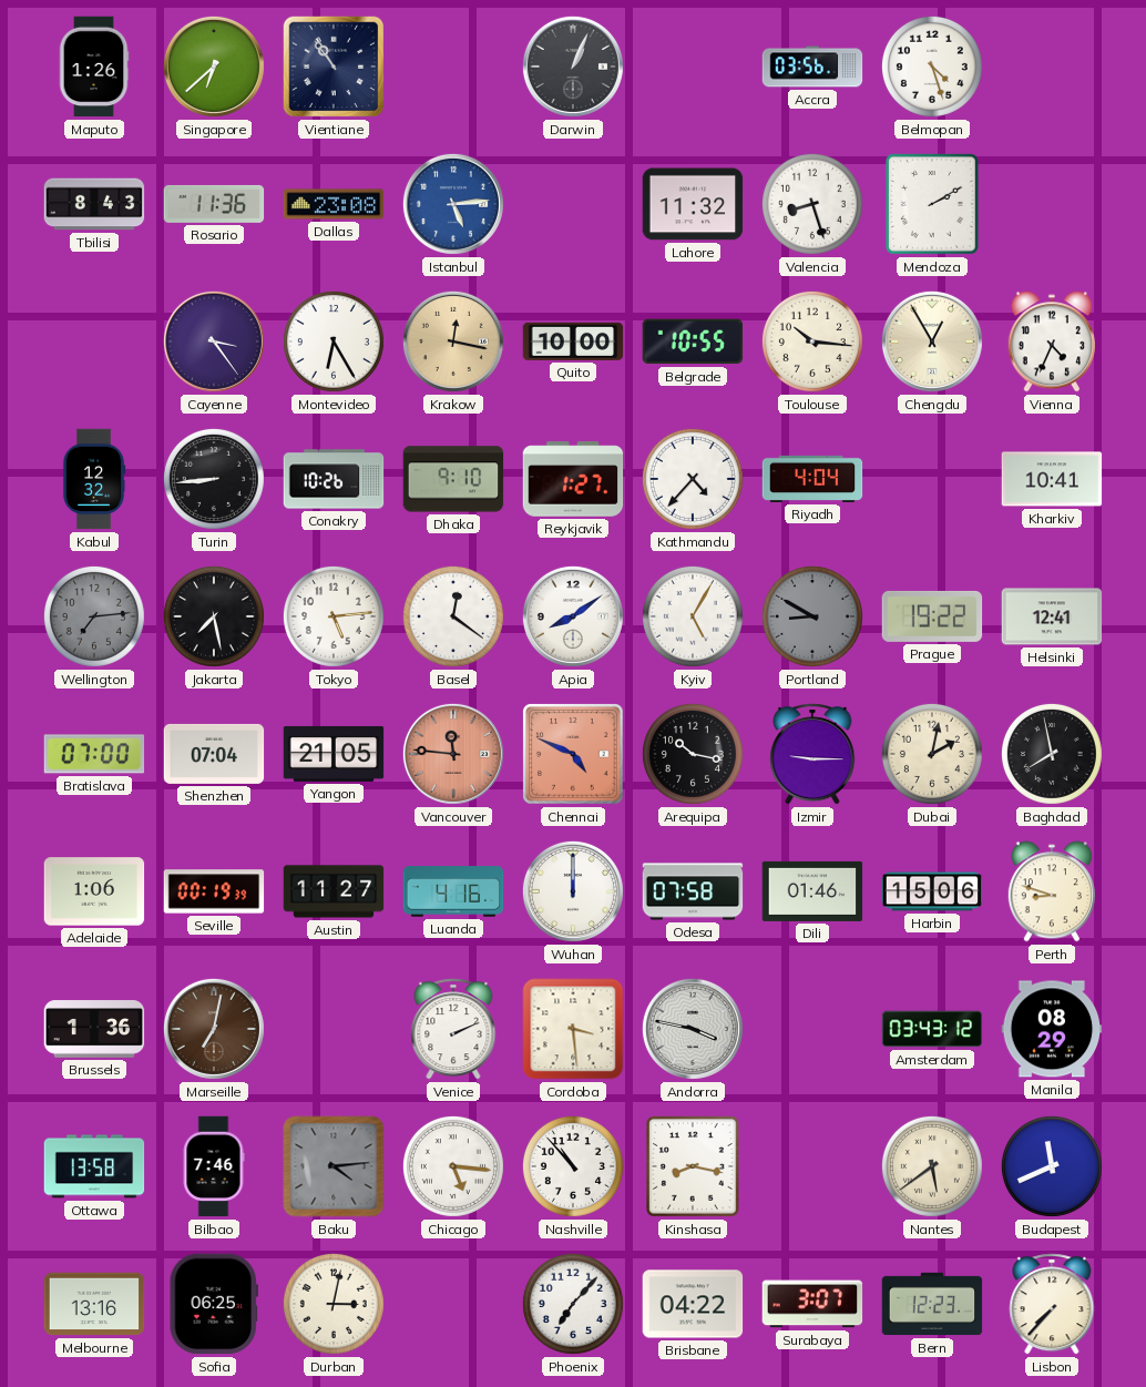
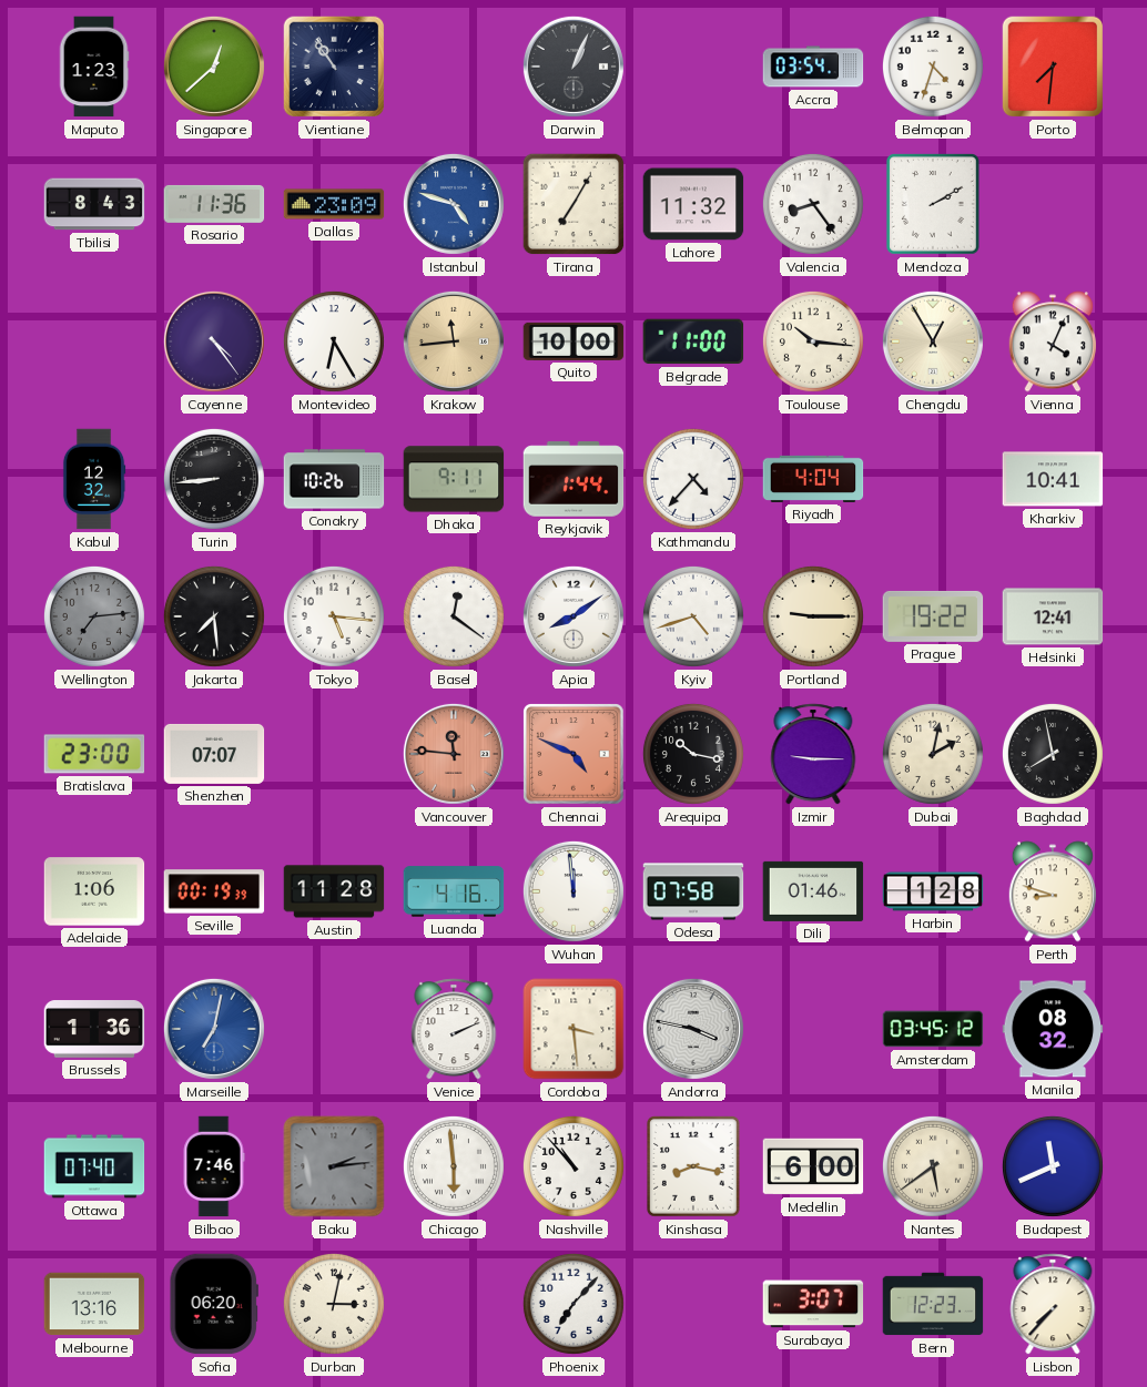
Maputo: 1:26 -> 1:23 (94, 67)
Singapore: 6:38 -> 12:38 (214, 67)
Accra: 03:56 -> 03:54 (813, 67)
Belmopan: 4:27 -> 4:33 (933, 67)
Porto: none -> 7:31 (1053, 67)
Dallas: 23:08 -> 23:09 (334, 204)
Istanbul: 5:14 -> 4:48 (454, 204)
Tirana: none -> 7:05 (573, 204)
Valencia: 8:27 -> 8:24 (813, 204)
Cayenne: 3:24 -> 4:24 (214, 341)
Krakow: 12:17 -> 11:44 (454, 341)
Belgrade: 10:55 -> 11:00 (693, 341)
Vienna: 4:34 -> 4:04 (1053, 341)
Dhaka: 9:10 -> 9:11 (454, 479)
Reykjavik: 1:27 -> 1:44 (573, 479)
Jakarta: 7:28 -> 7:29 (214, 616)
Tokyo: 5:14 -> 5:16 (334, 616)
Kyiv: 5:05 -> 4:42 (693, 616)
Portland: 8:50 -> 9:15 (813, 616)
Portland dial: grey -> cream (813, 616)
Bratislava: 07:00 -> 23:00 (94, 754)
Shenzhen: 07:04 -> 07:07 (214, 754)
Yangon: 21:05 -> none (334, 754)
Austin: 11:27 -> 11:28 (334, 891)
Wuhan: 12:00 -> 11:59 (573, 891)
Harbin: 15:06 -> 1:28 (933, 891)
Marseille dial: brown -> blue (214, 1029)
Amsterdam: 03:43 -> 03:45 (933, 1029)
Manila: 08:29 -> 08:32 (1053, 1029)
Ottawa: 13:58 -> 07:40 (94, 1166)
Baku: 4:14 -> 2:14 (334, 1166)
Chicago: 5:16 -> 5:59 (454, 1166)
Medellin: none -> 6:00 (813, 1166)
Sofia: 06:25 -> 06:20 (214, 1304)
Brisbane: 04:22 -> none (693, 1304)
